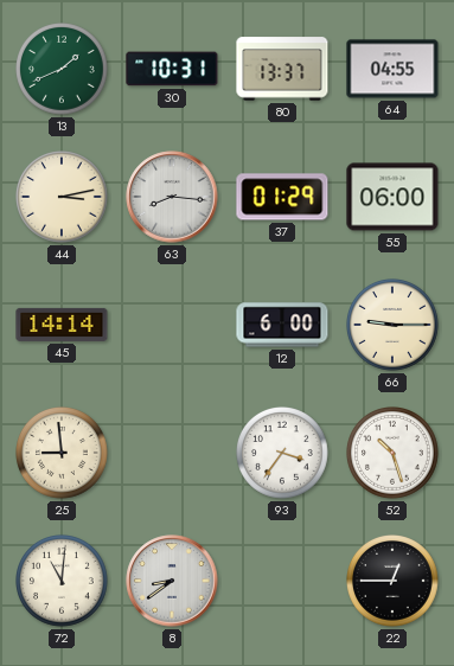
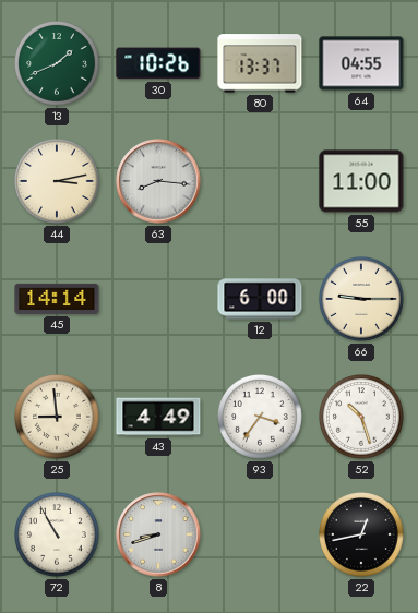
30: 10:31 -> 10:26 (158, 63)
37: 01:29 -> none (282, 197)
55: 06:00 -> 11:00 (361, 181)
43: none -> 4:49 (158, 417)
72: 11:01 -> 10:55 (58, 536)
8: 8:39 -> 8:42 (158, 534)
22: 12:45 -> 12:43 (362, 536)
